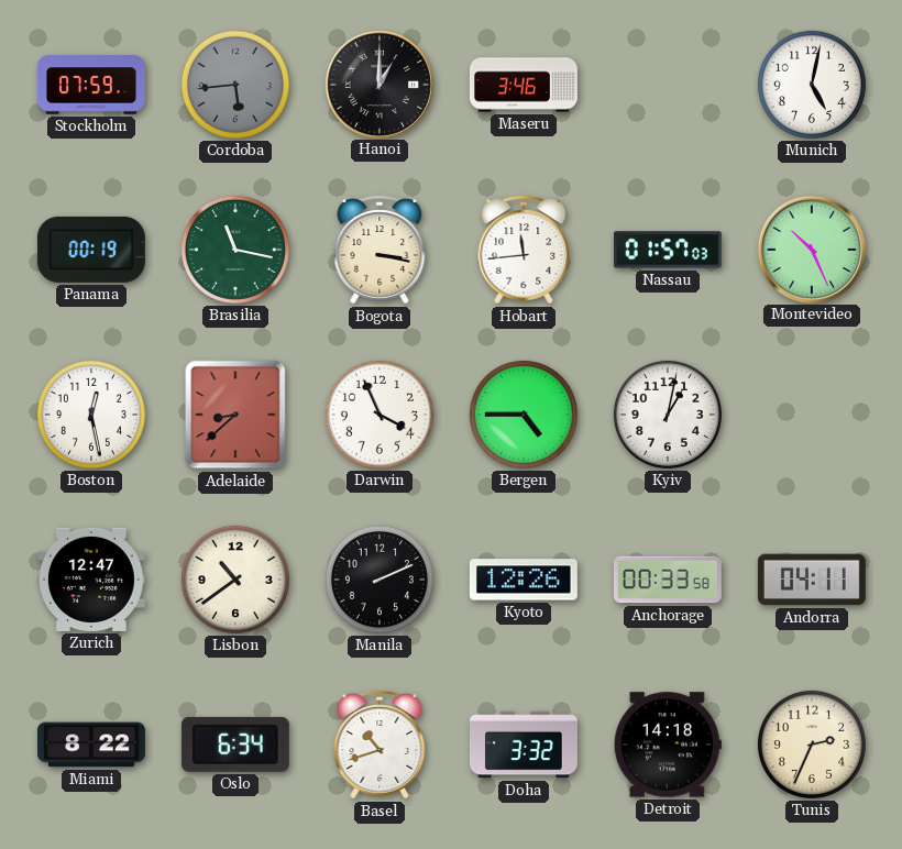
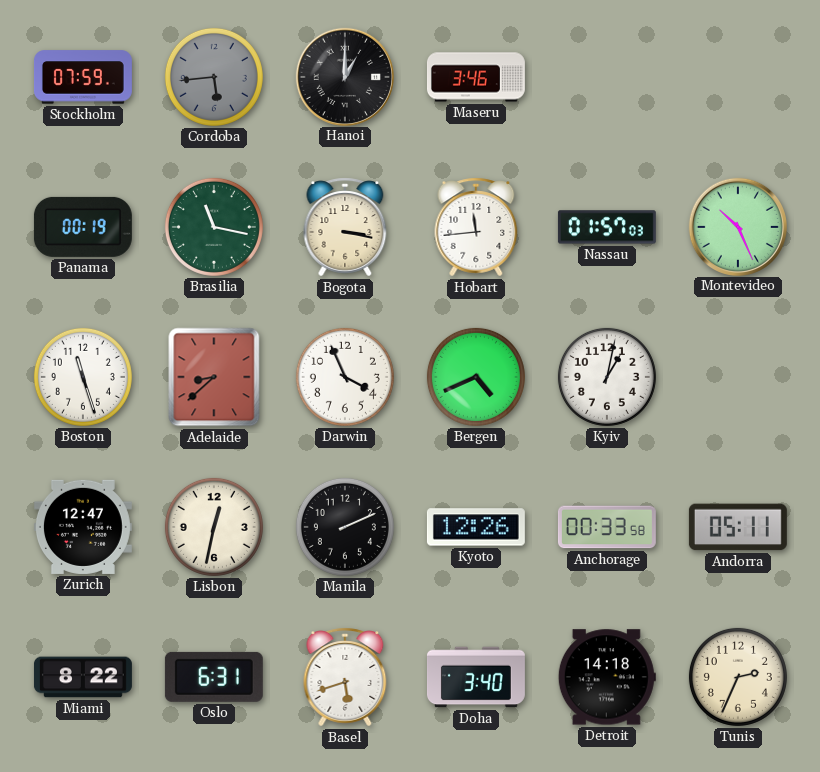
Munich: 5:02 -> none (812, 85)
Boston: 12:28 -> 11:27 (83, 377)
Bergen: 4:45 -> 4:41 (476, 377)
Lisbon: 10:39 -> 12:32 (214, 527)
Andorra: 04:11 -> 05:11 (738, 527)
Oslo: 6:34 -> 6:31 (214, 677)
Basel: 10:42 -> 5:42 (345, 677)
Doha: 3:32 -> 3:40 (476, 677)
